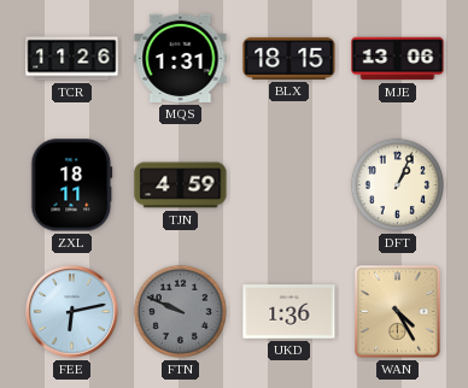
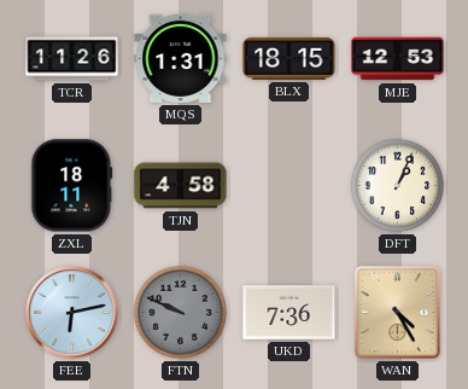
MJE: 13:06 -> 12:53 (398, 59)
TJN: 4:59 -> 4:58 (181, 186)
UKD: 1:36 -> 7:36 (289, 313)
